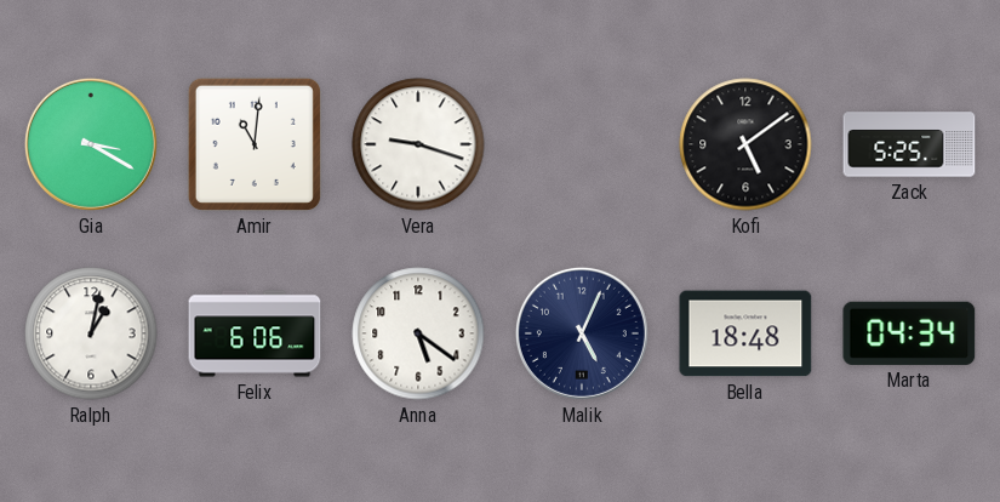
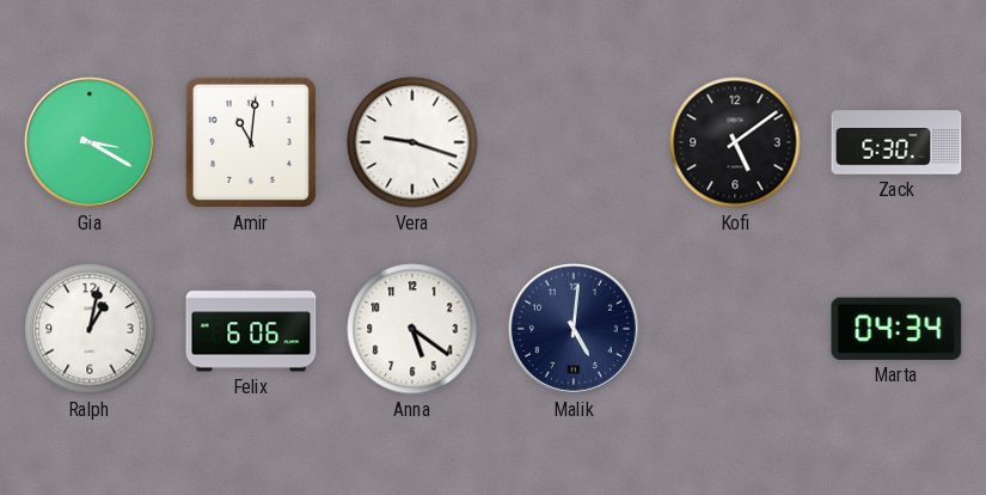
Zack: 5:25 -> 5:30 (896, 142)
Malik: 5:04 -> 5:01 (574, 329)
Bella: 18:48 -> none (745, 333)
